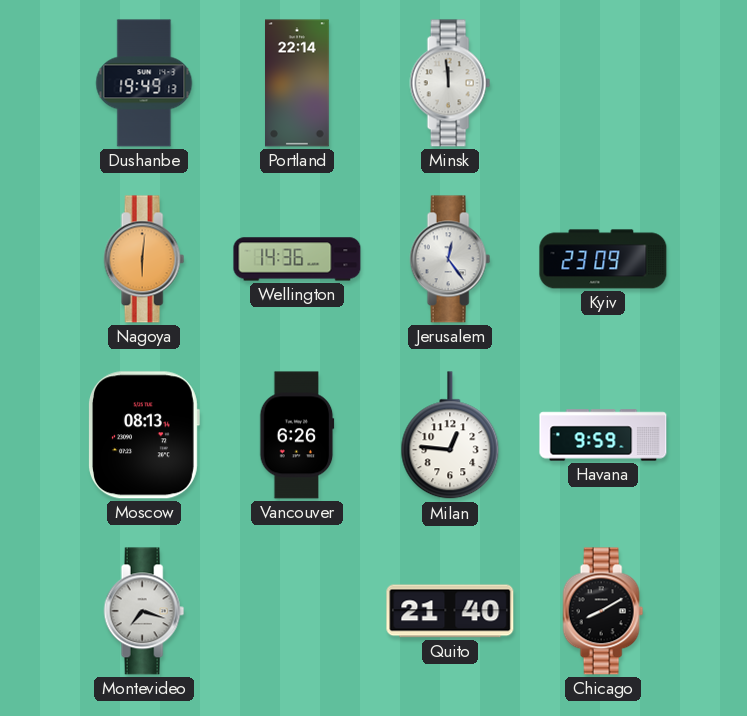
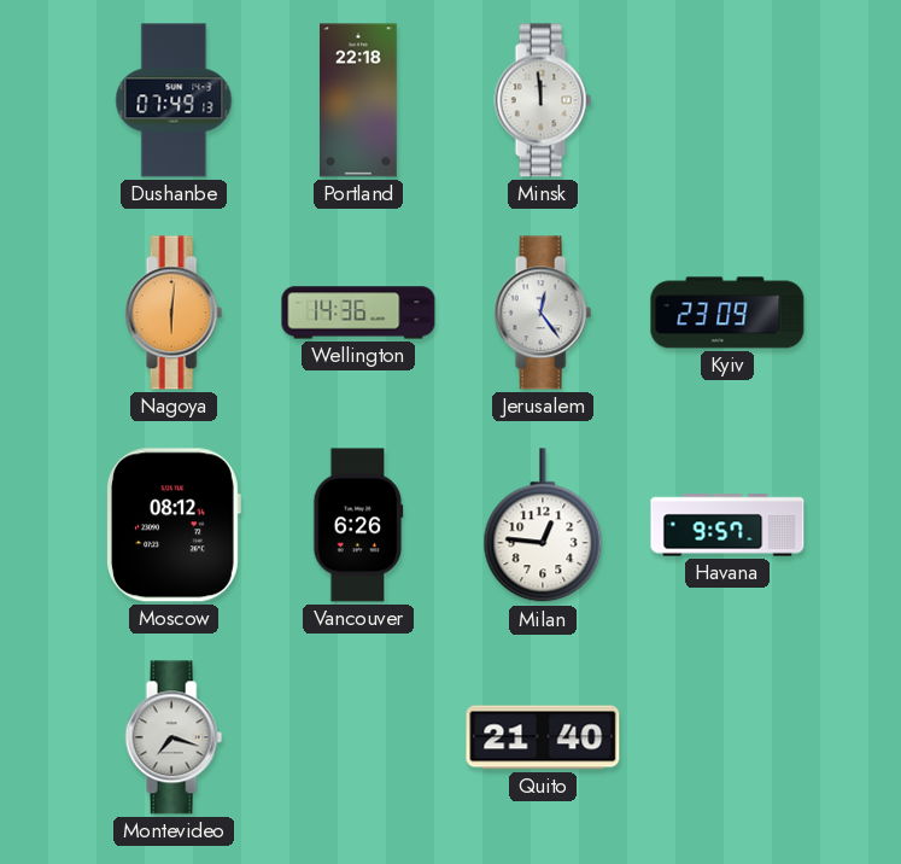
Dushanbe: 19:49 -> 07:49 (174, 100)
Portland: 22:14 -> 22:18 (359, 100)
Moscow: 08:13 -> 08:12 (174, 525)
Havana: 9:59 -> 9:57 (727, 525)
Chicago: 8:10 -> none (603, 611)
